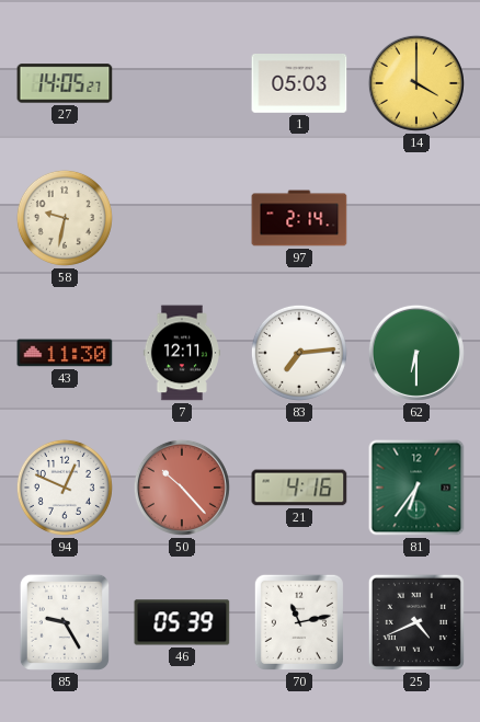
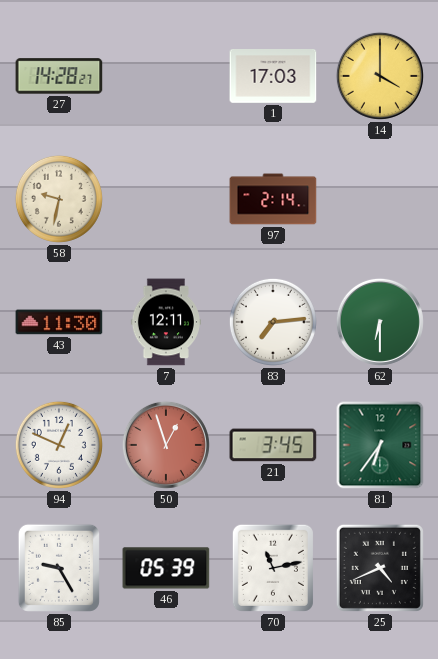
27: 14:05 -> 14:28 (59, 76)
1: 05:03 -> 17:03 (273, 77)
50: 10:23 -> 12:57 (166, 445)
21: 4:16 -> 3:45 (273, 445)
